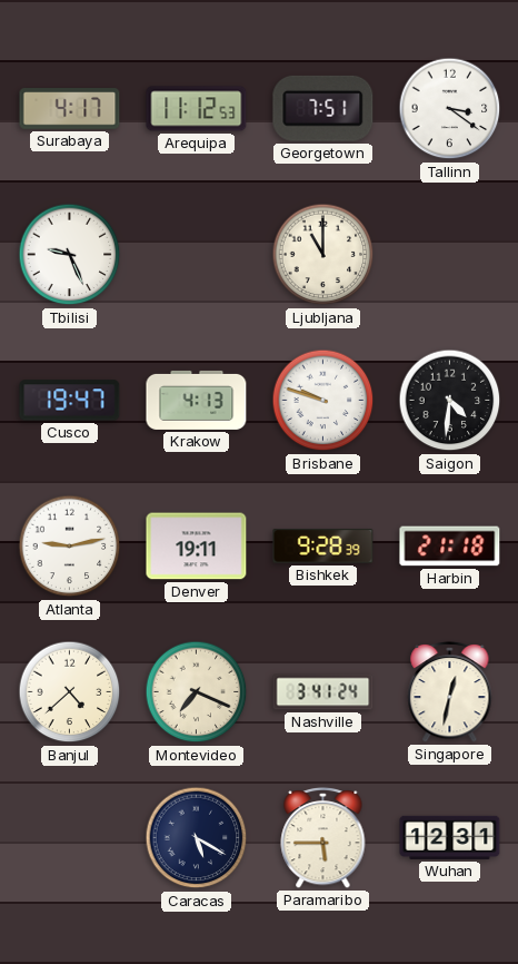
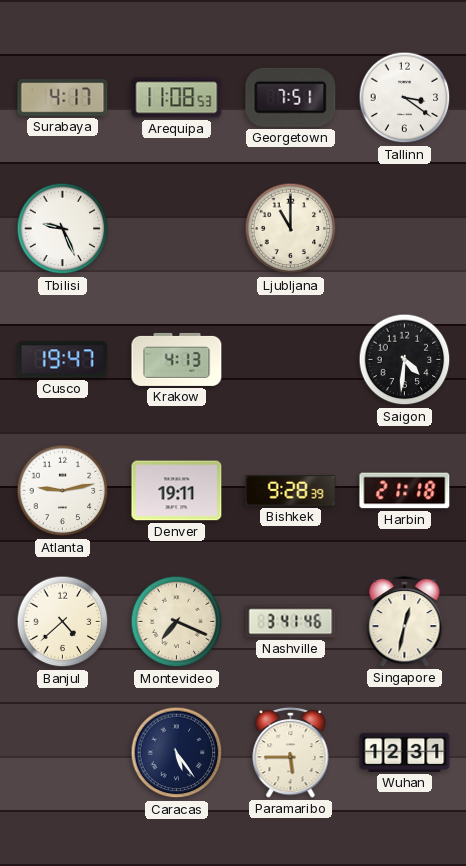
Arequipa: 11:12 -> 11:08 (177, 98)
Brisbane: 9:48 -> none (323, 401)
Nashville: 3:41:24 -> 3:41:46 (291, 622)
Caracas: 5:20 -> 5:24 (177, 753)
